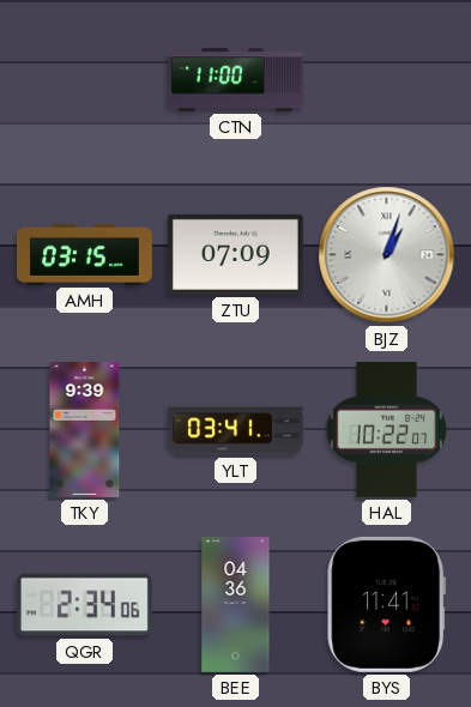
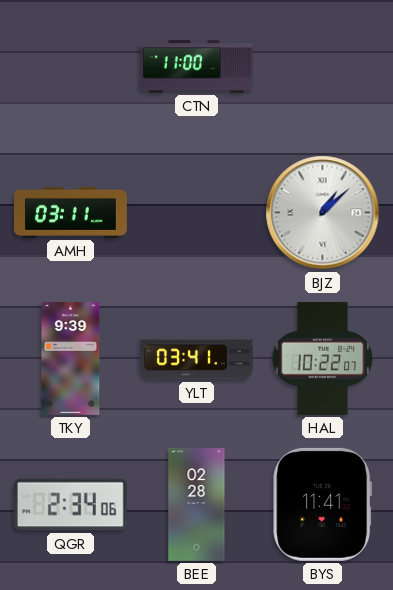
AMH: 03:15 -> 03:11 (70, 212)
ZTU: 07:09 -> none (235, 254)
BJZ: 1:03 -> 1:08 (323, 213)
BEE: 04:36 -> 02:28 (197, 504)
